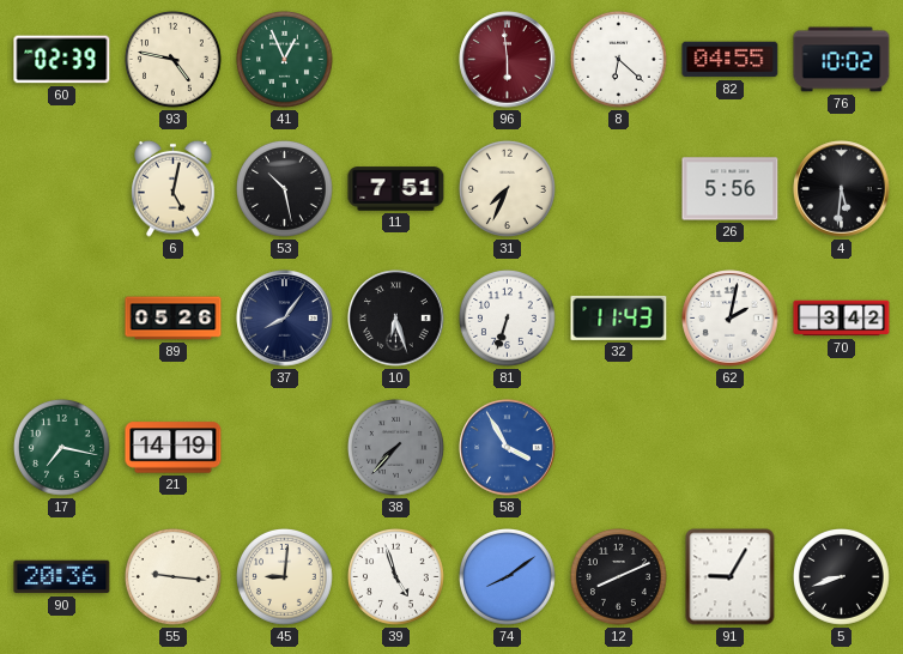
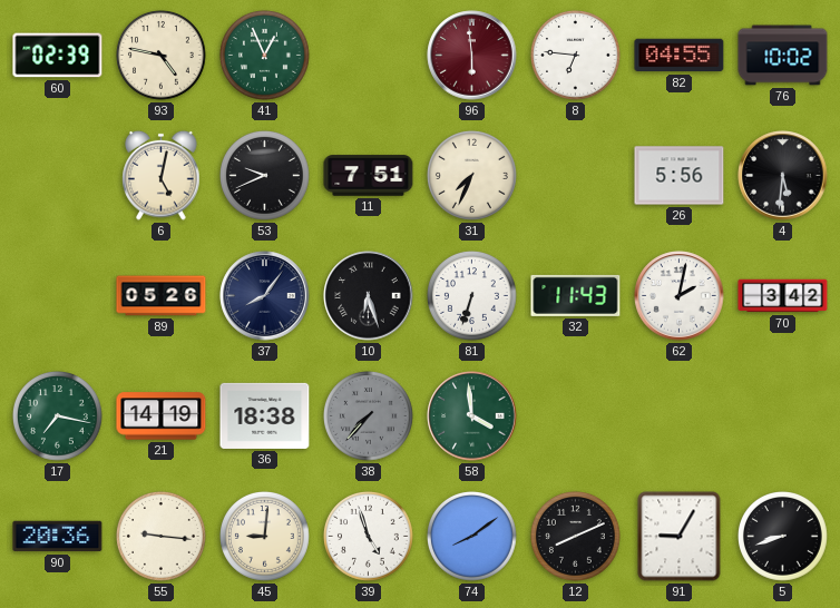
8: 6:22 -> 6:46 (576, 56)
53: 10:28 -> 9:41 (265, 176)
36: none -> 18:38 (265, 415)
58: 3:55 -> 3:59 (472, 416)
58 dial: blue -> green (472, 416)
